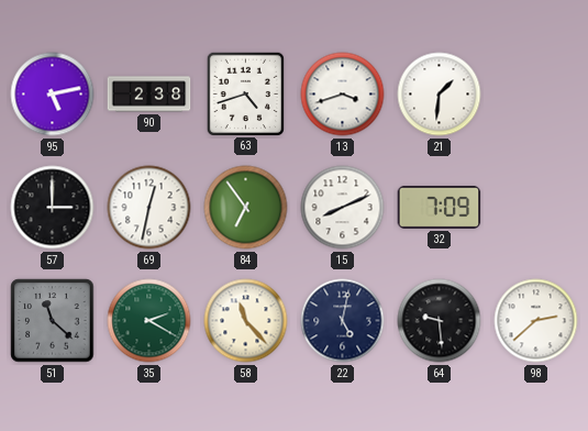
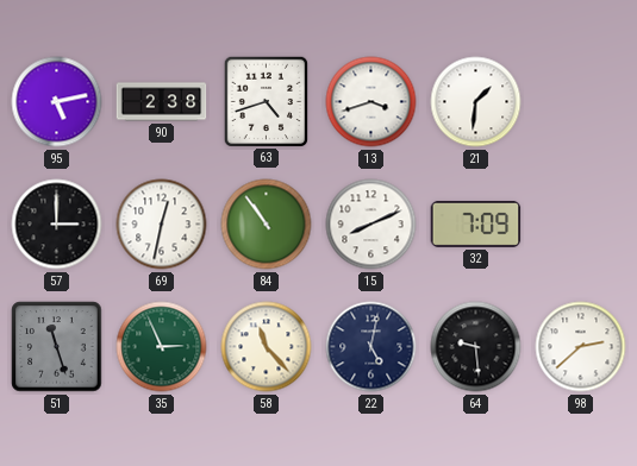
84: 6:54 -> 10:54 (267, 225)
51: 11:22 -> 11:27 (57, 347)
35: 2:20 -> 2:56 (162, 347)
